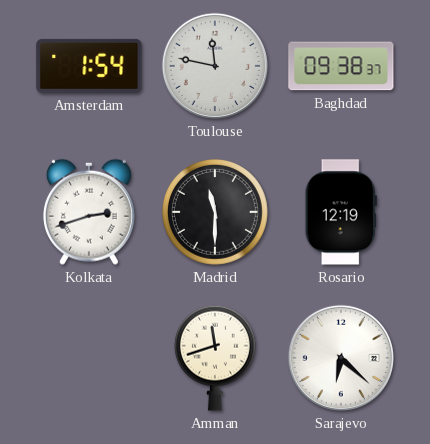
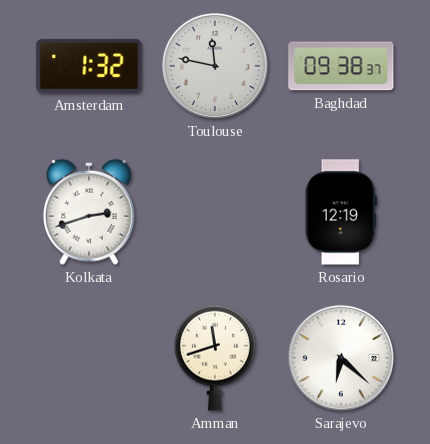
Amsterdam: 1:54 -> 1:32 (89, 66)
Madrid: 11:30 -> none (216, 213)
